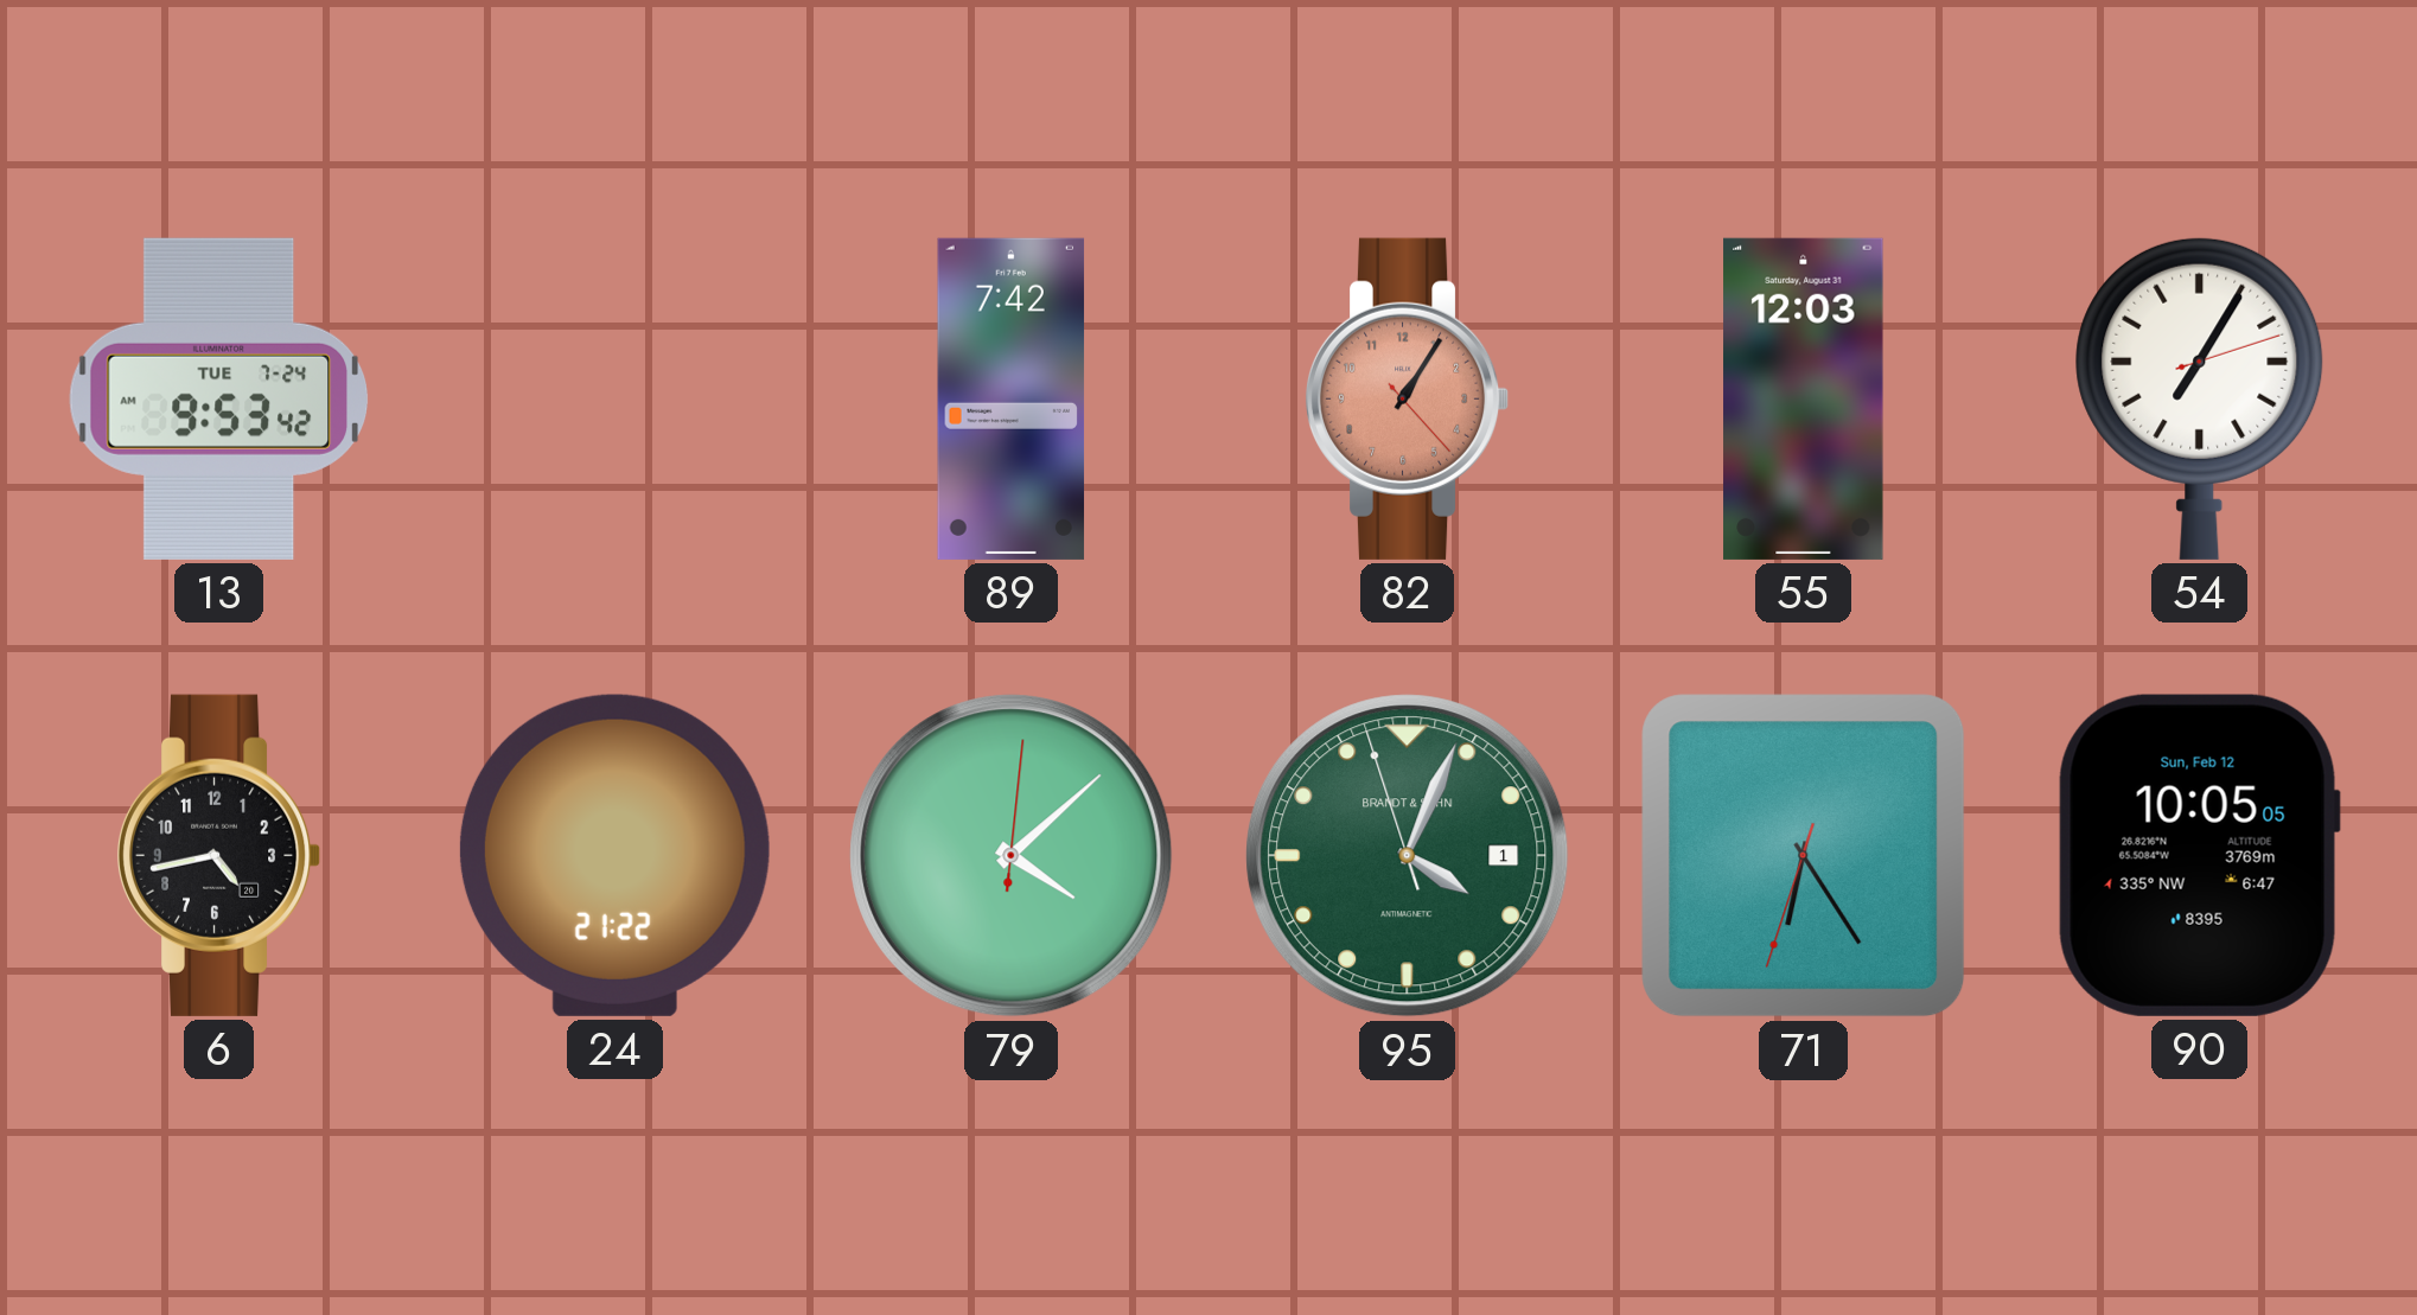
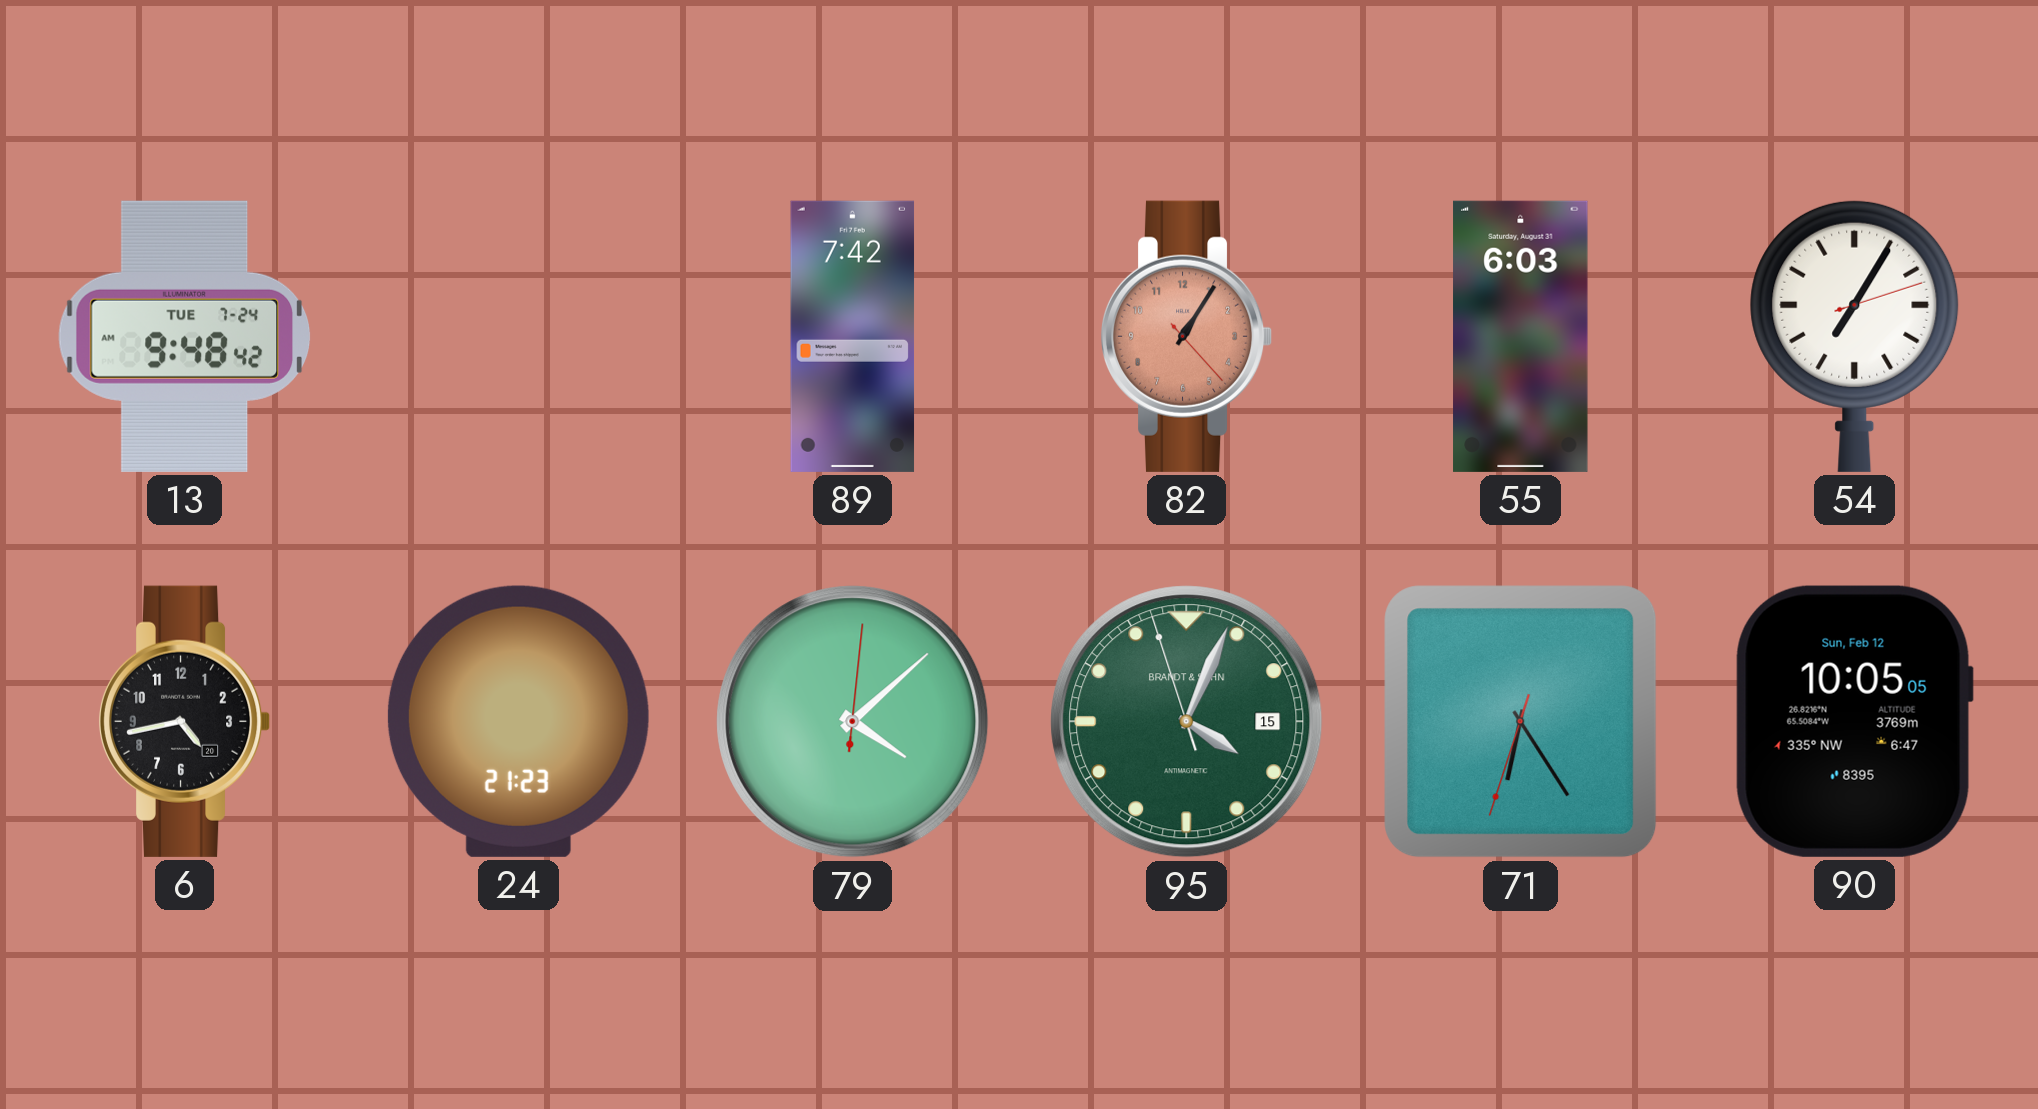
13: 9:53 -> 9:48 (184, 336)
55: 12:03 -> 6:03 (1521, 336)
24: 21:22 -> 21:23 (518, 721)
95 date: 1 -> 15 (1187, 722)
